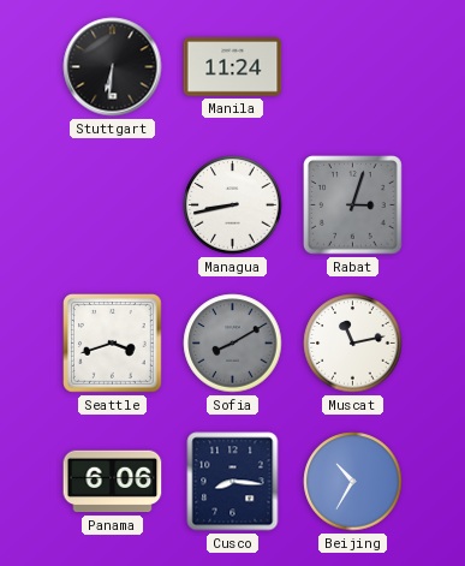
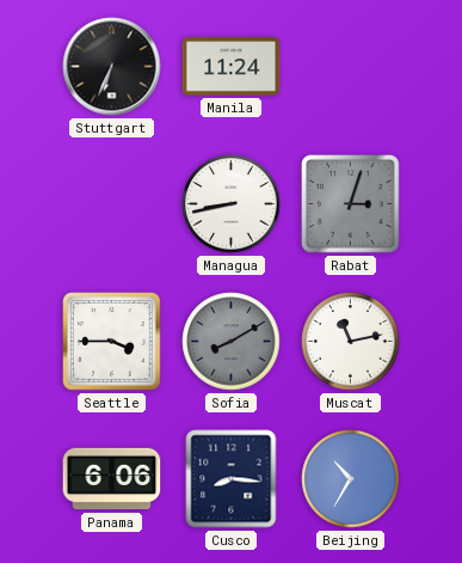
Stuttgart: 6:31 -> 6:34 (112, 67)
Seattle: 3:42 -> 3:45 (112, 342)
